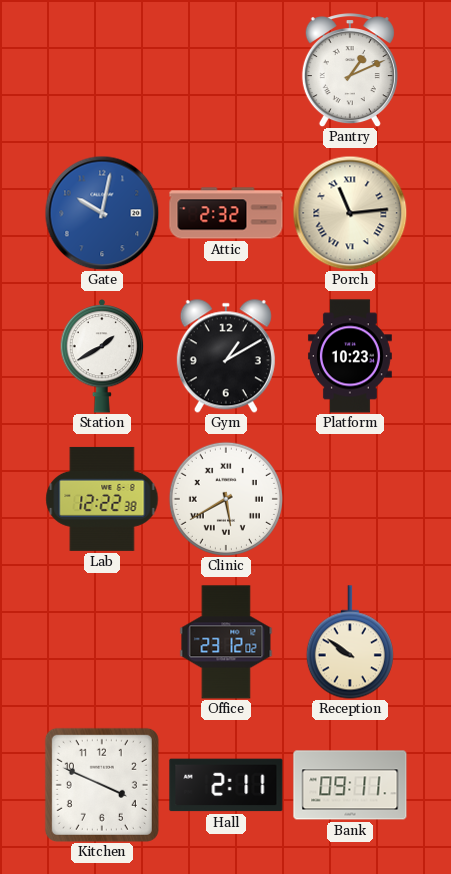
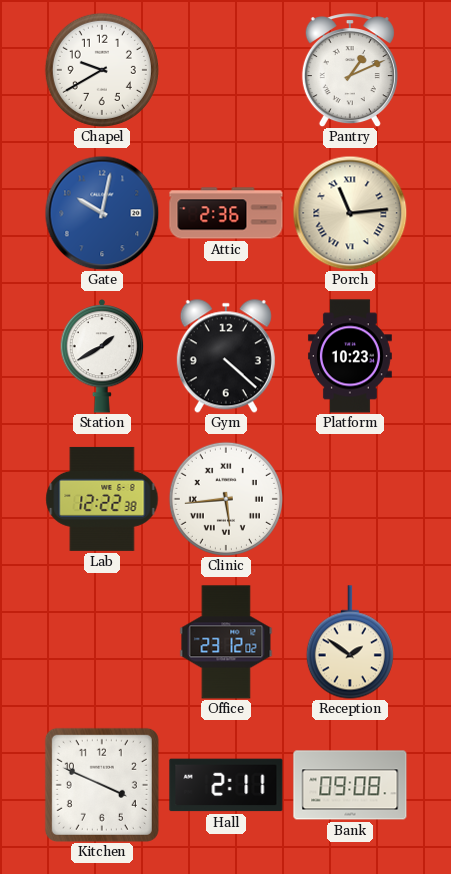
Chapel: none -> 9:40 (102, 70)
Attic: 2:32 -> 2:36 (226, 213)
Gym: 1:10 -> 4:22 (226, 356)
Clinic: 5:40 -> 5:44 (226, 499)
Reception: 9:51 -> 1:51 (350, 642)
Bank: 09:11 -> 09:08 (350, 785)
